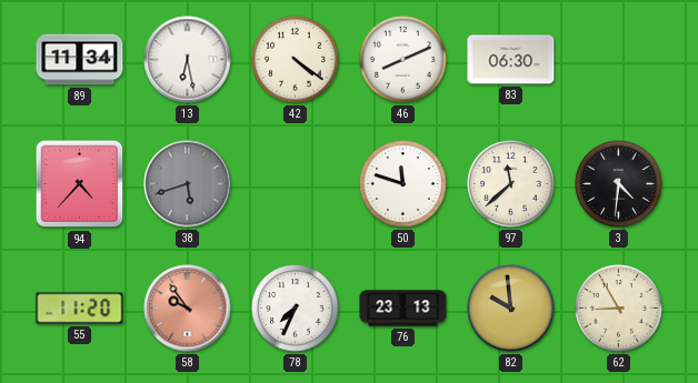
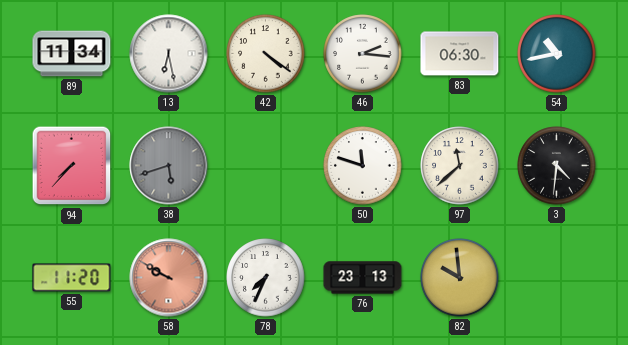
46: 8:11 -> 2:16 (363, 54)
54: none -> 10:43 (557, 54)
94: 4:37 -> 7:37 (72, 166)
58: 9:54 -> 9:50 (169, 278)
62: 8:55 -> none (619, 309)
